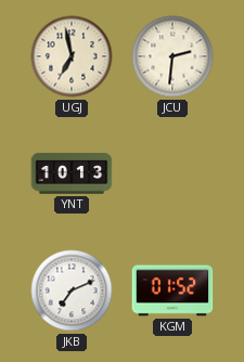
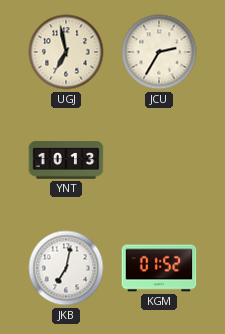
JCU: 2:31 -> 2:35 (159, 52)
JKB: 7:11 -> 7:02 (66, 268)
